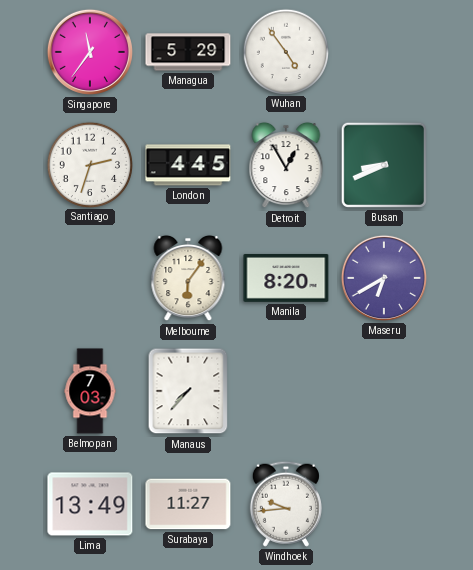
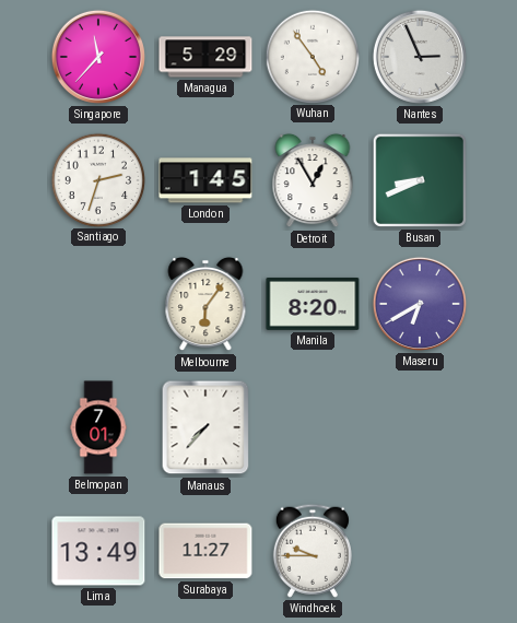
Singapore: 11:36 -> 11:37 (98, 57)
Nantes: none -> 2:56 (420, 57)
London: 4:45 -> 1:45 (205, 180)
Belmopan: 7:03 -> 7:01 (98, 427)
Windhoek: 9:44 -> 9:45 (313, 551)
